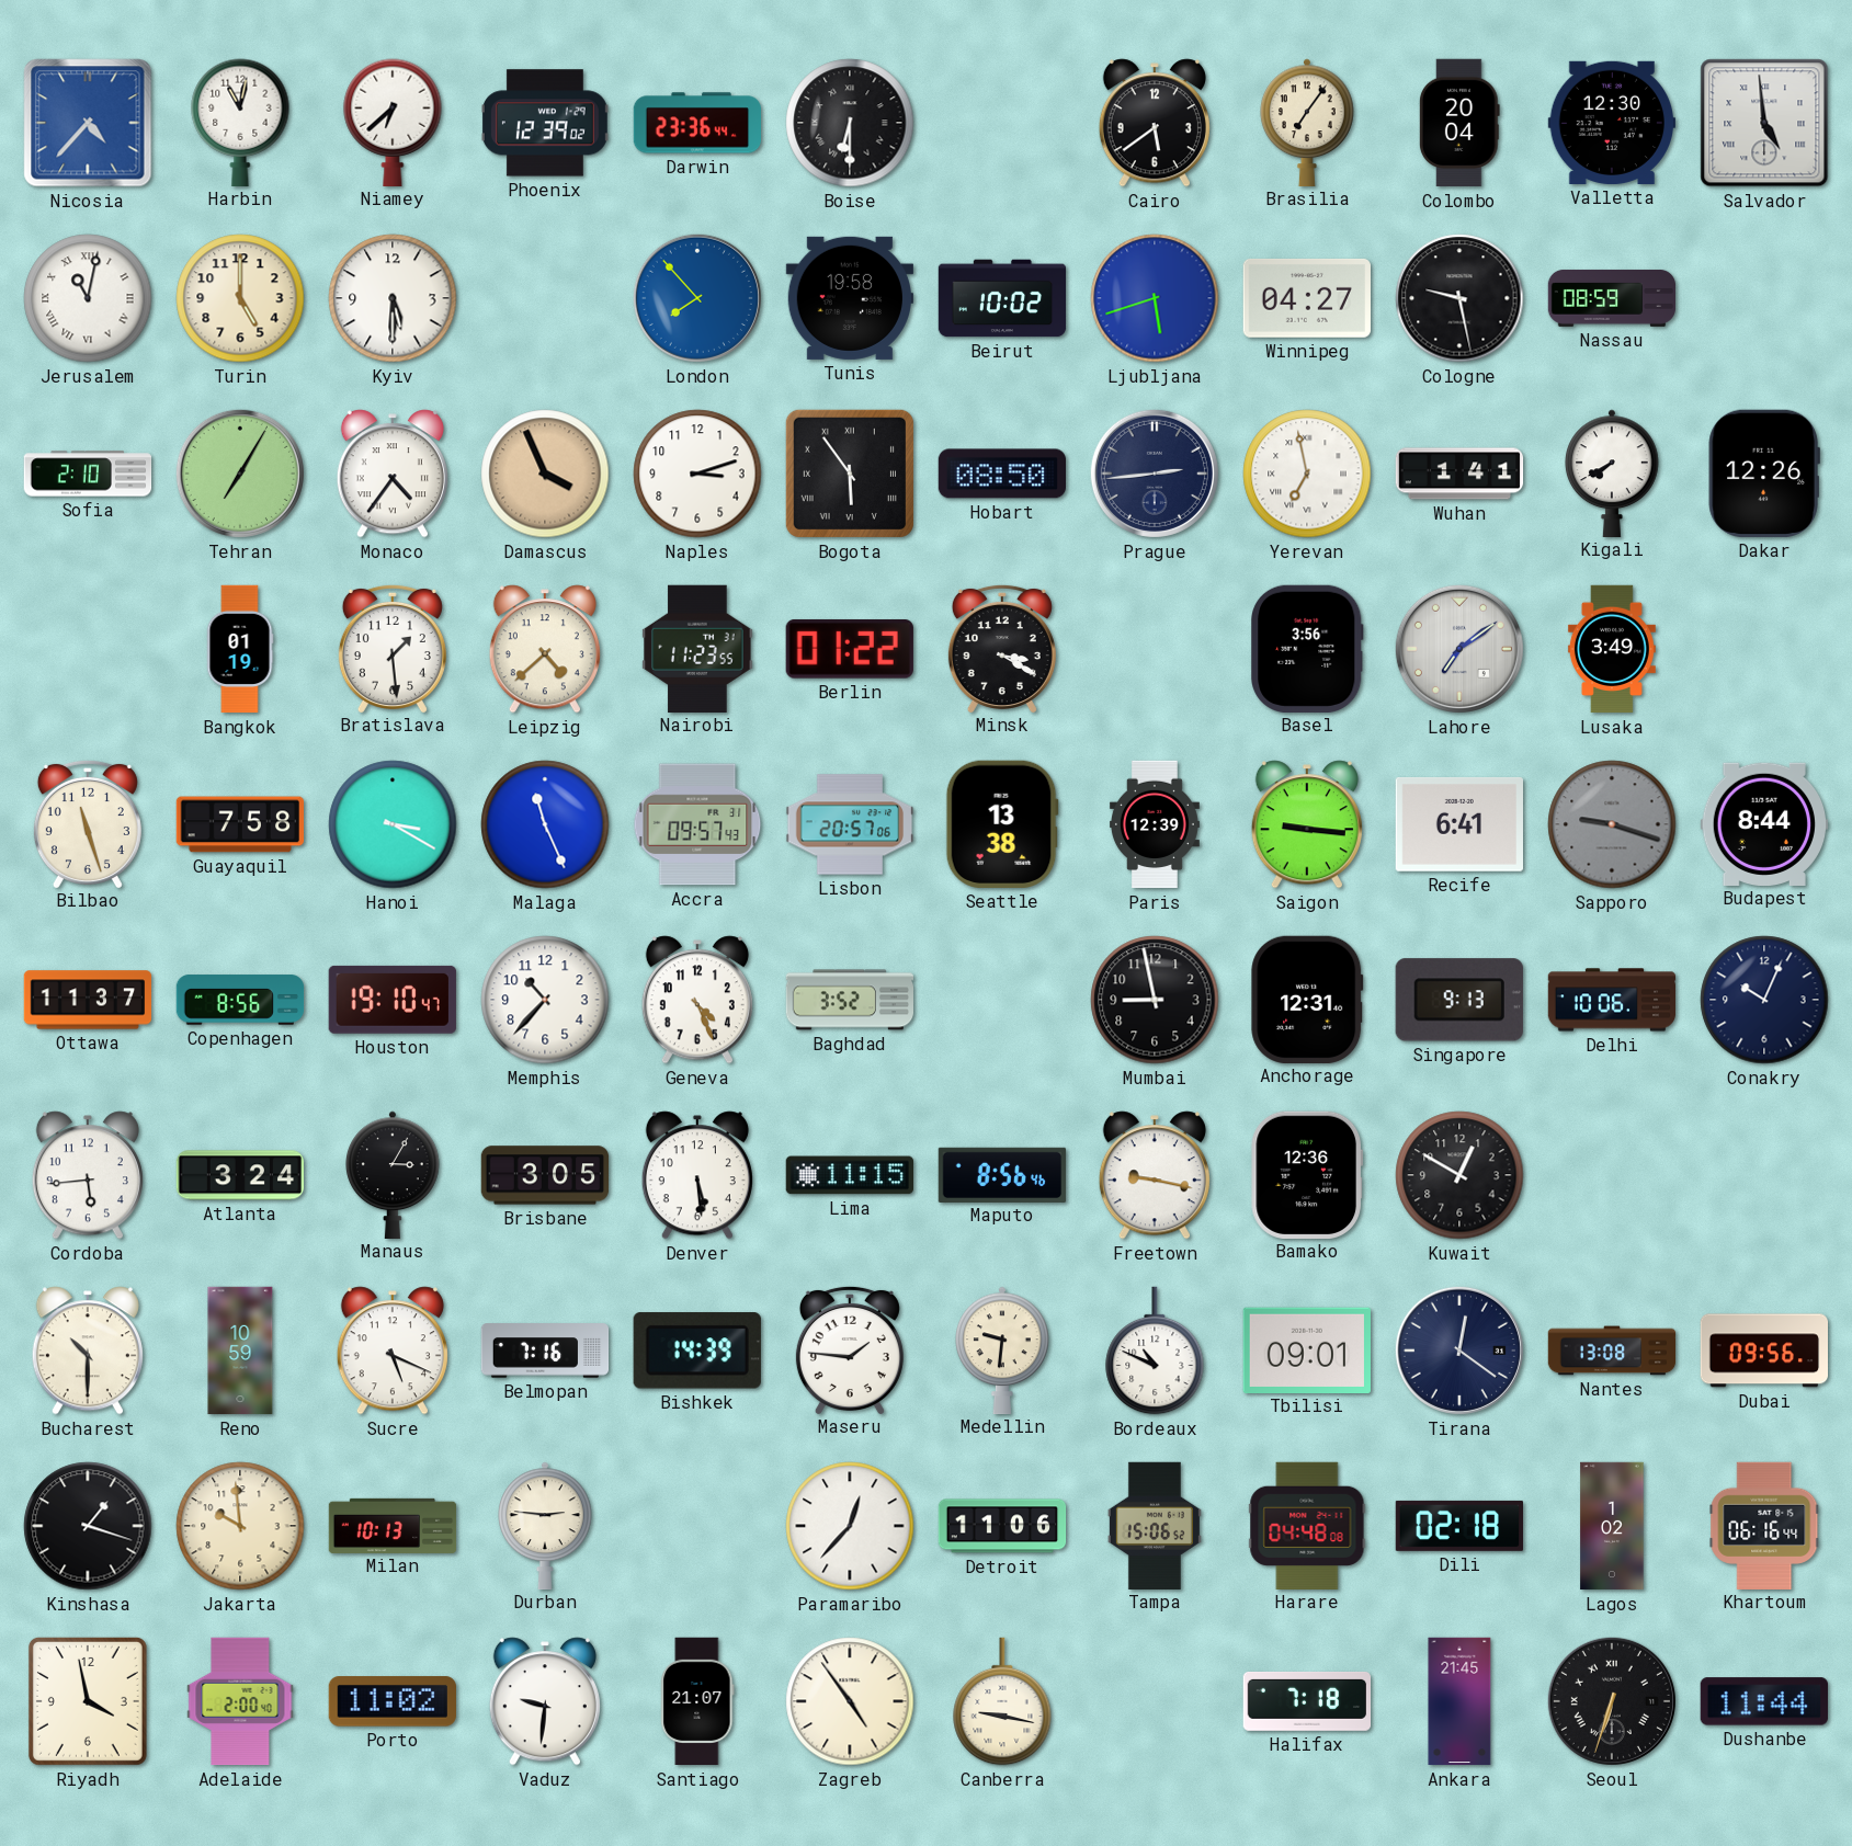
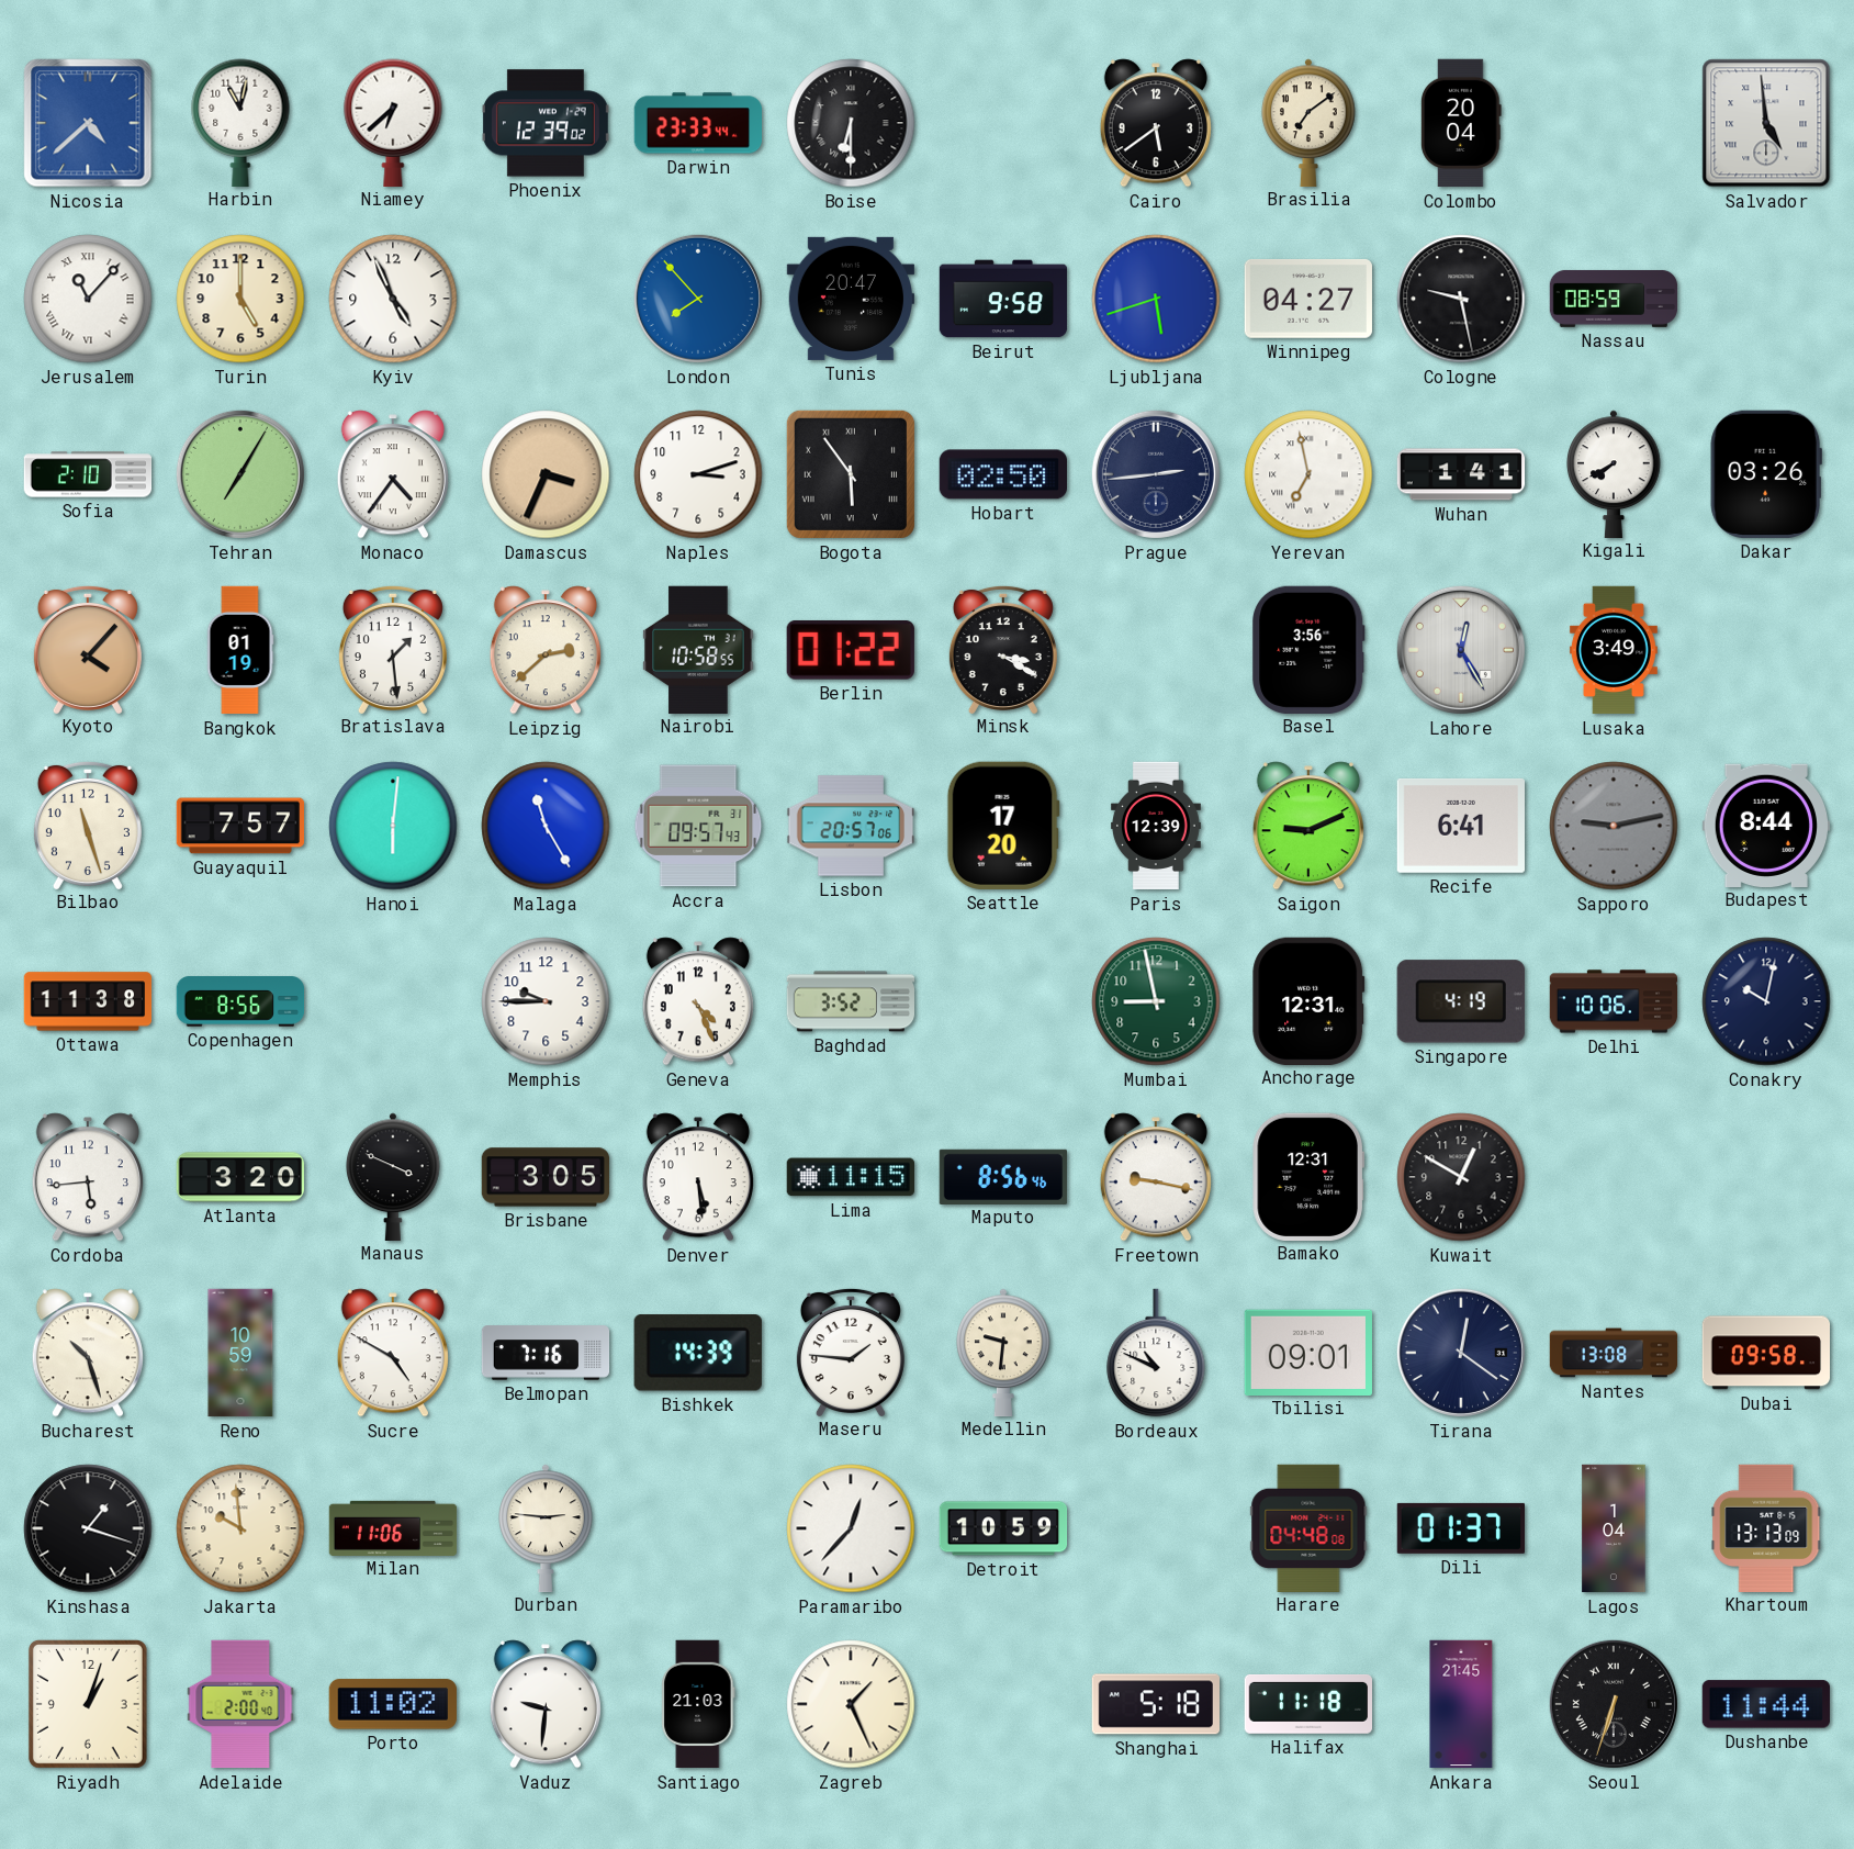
Nicosia: 4:37 -> 4:38 (88, 123)
Darwin: 23:36 -> 23:33 (698, 123)
Brasilia: 7:06 -> 7:09 (1308, 122)
Valletta: 12:30 -> none (1611, 123)
Jerusalem: 11:02 -> 11:07 (88, 299)
Kyiv: 5:30 -> 4:56 (393, 299)
Tunis: 19:58 -> 20:47 (850, 299)
Beirut: 10:02 -> 9:58 (1003, 299)
Damascus: 3:56 -> 3:34 (546, 474)
Hobart: 08:50 -> 02:50 (1002, 474)
Dakar: 12:26 -> 03:26 (1766, 474)
Kyoto: none -> 4:07 (88, 649)
Leipzig: 4:38 -> 2:38 (546, 650)
Nairobi: 11:23 -> 10:58 (698, 649)
Lahore: 7:09 -> 12:25 (1461, 650)
Guayaquil: 7:58 -> 7:57 (240, 826)
Hanoi: 3:20 -> 6:01 (393, 826)
Malaga: 11:26 -> 11:25 (546, 826)
Seattle: 13:38 -> 17:20 (1003, 826)
Saigon: 9:16 -> 9:11 (1308, 826)
Sapporo: 9:18 -> 9:13 (1614, 826)
Ottawa: 11:37 -> 11:38 (88, 1001)
Houston: 19:10 -> none (393, 1000)
Memphis: 10:37 -> 9:45 (546, 1001)
Mumbai dial: black -> green (1156, 1001)
Singapore: 9:13 -> 4:19 (1461, 1001)
Conakry: 10:04 -> 10:02 (1766, 1001)
Atlanta: 3:24 -> 3:20 (239, 1177)
Manaus: 3:05 -> 3:49 (393, 1176)
Bamako: 12:36 -> 12:31 (1308, 1176)
Bucharest: 10:30 -> 10:27 (88, 1353)
Sucre: 5:19 -> 4:50 (393, 1353)
Dubai: 09:56 -> 09:58 (1765, 1353)
Milan: 10:13 -> 11:06 (393, 1527)
Detroit: 11:06 -> 10:59 (1003, 1528)
Tampa: 15:06 -> none (1155, 1525)
Dili: 02:18 -> 01:37 (1460, 1528)
Lagos: 1:02 -> 1:04 (1614, 1528)
Khartoum: 06:16 -> 13:13 (1766, 1527)
Riyadh: 3:58 -> 1:03 (88, 1704)
Santiago: 21:07 -> 21:03 (698, 1704)
Zagreb: 4:54 -> 1:26 (851, 1704)
Canberra: 9:17 -> none (1002, 1701)
Shanghai: none -> 5:18 (1155, 1704)
Halifax: 7:18 -> 11:18 (1307, 1704)
